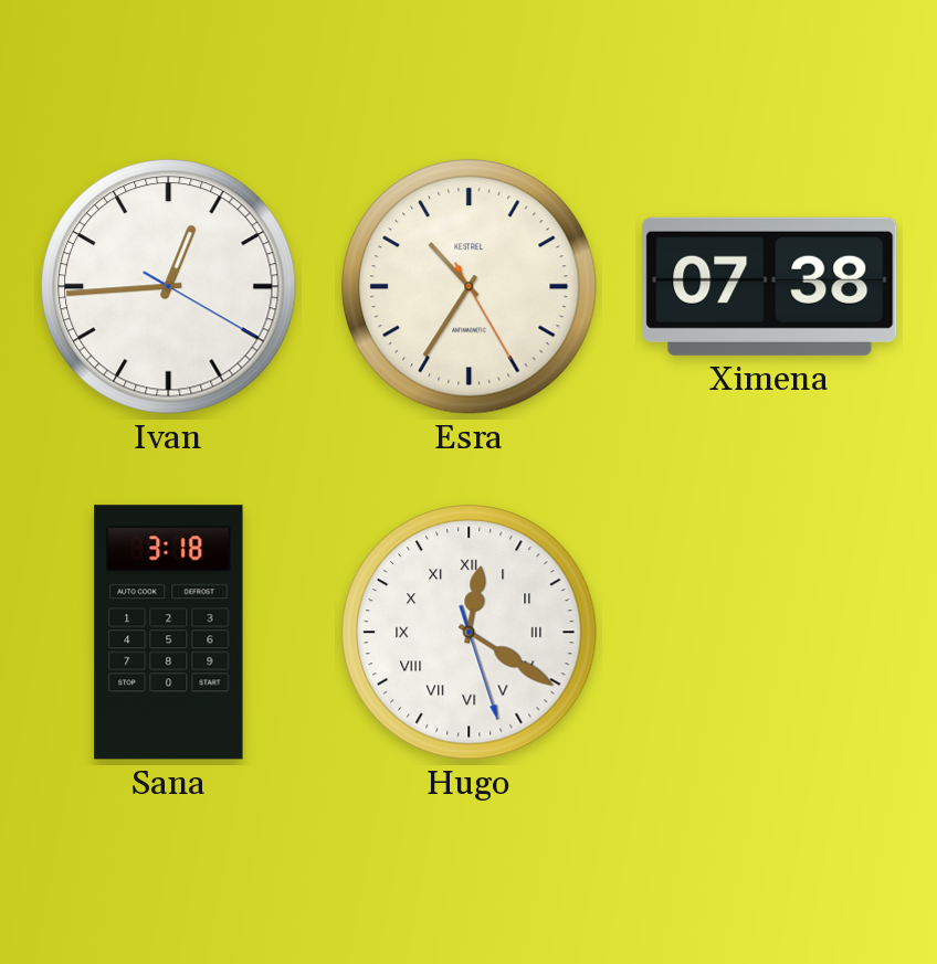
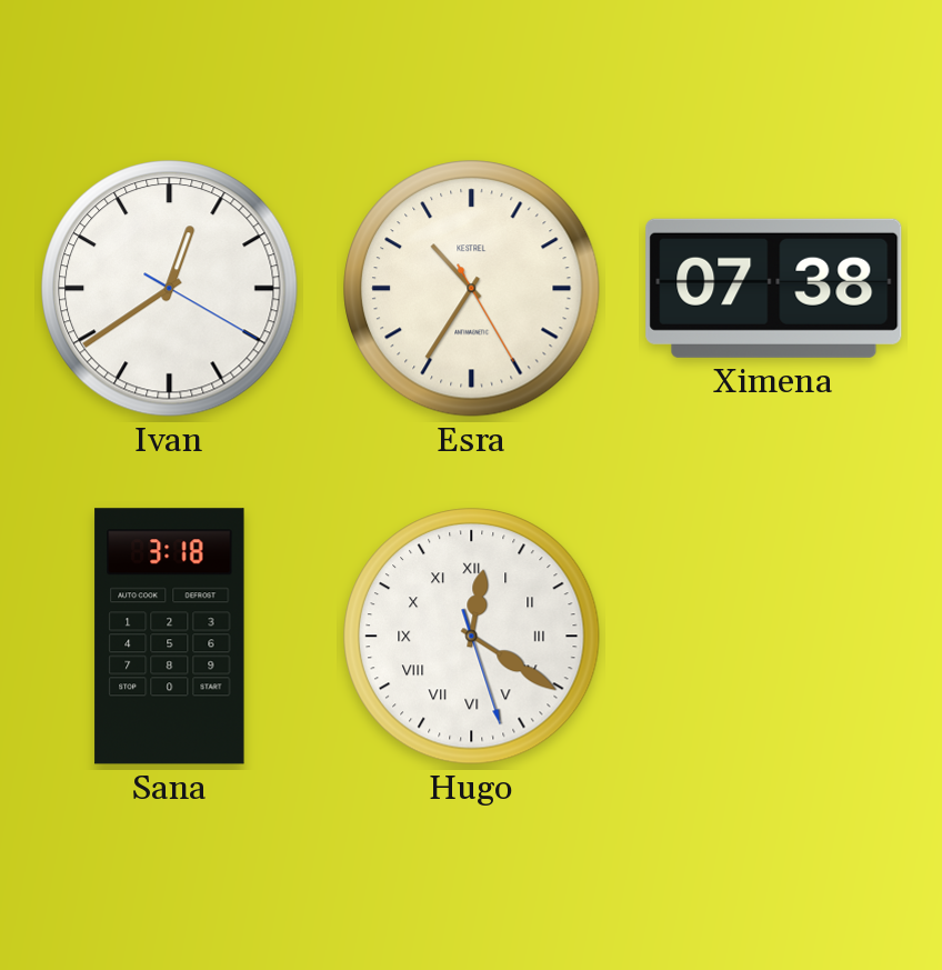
Ivan: 12:44 -> 12:39 (170, 289)
